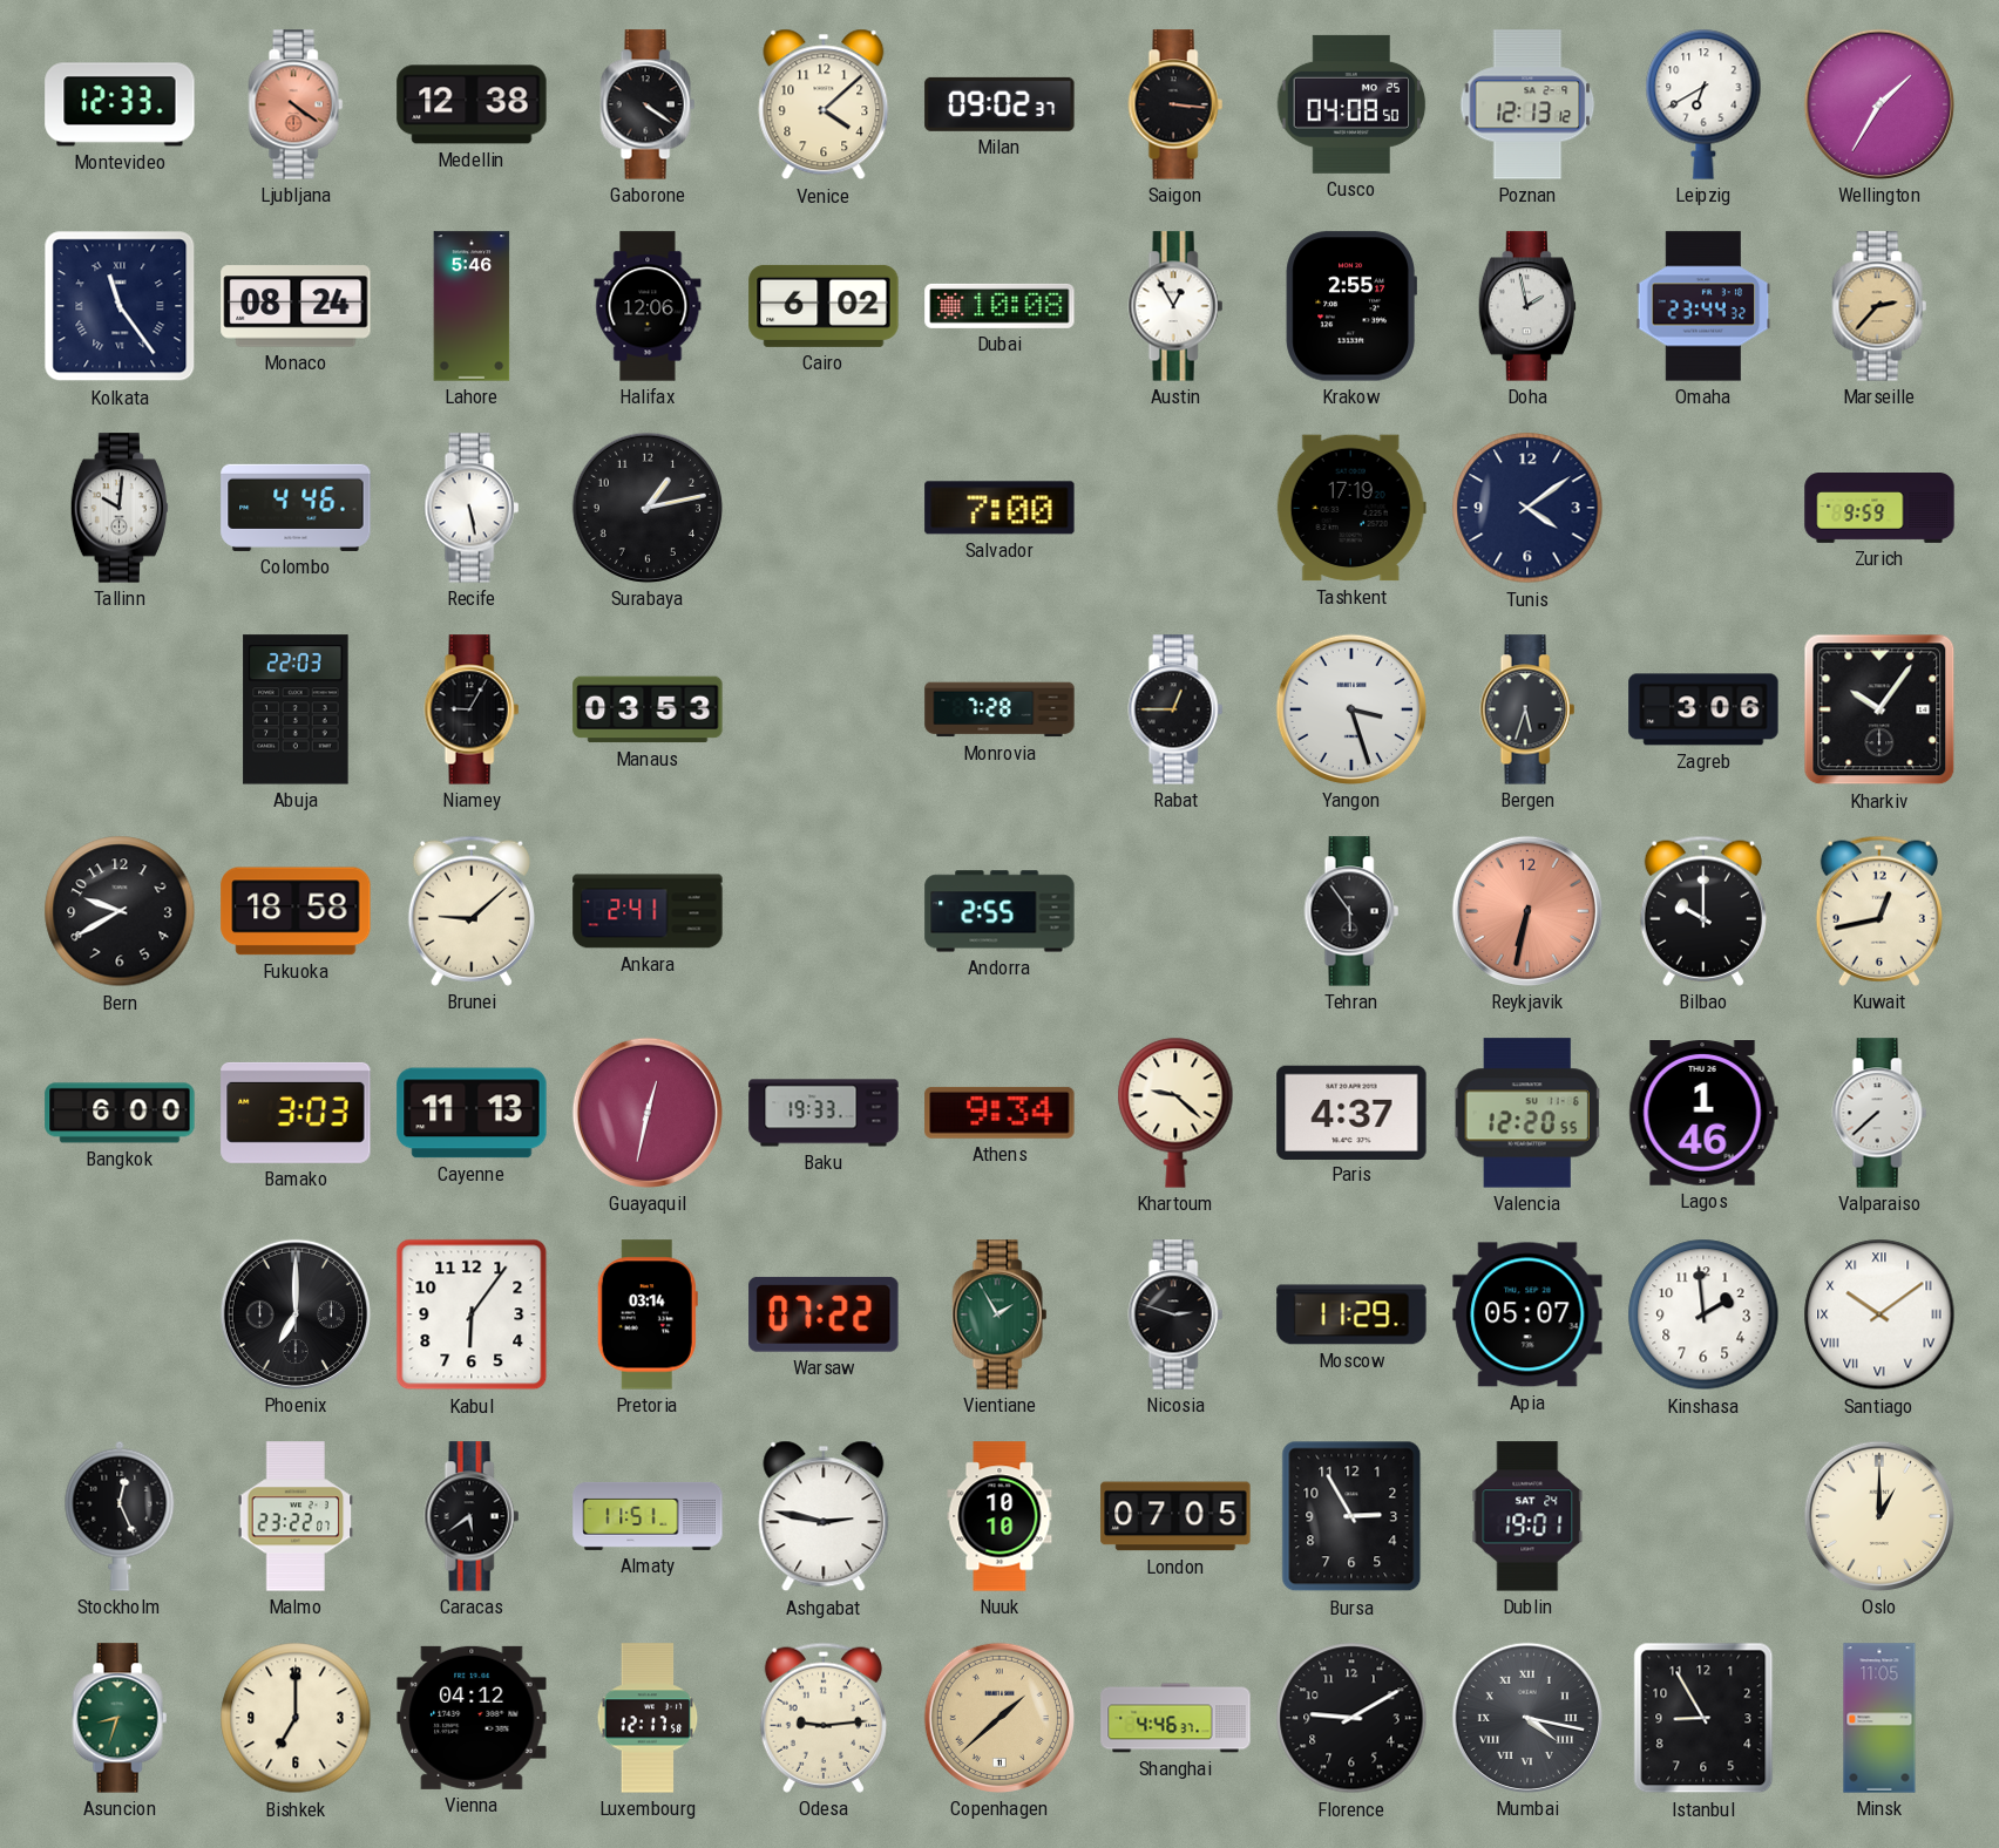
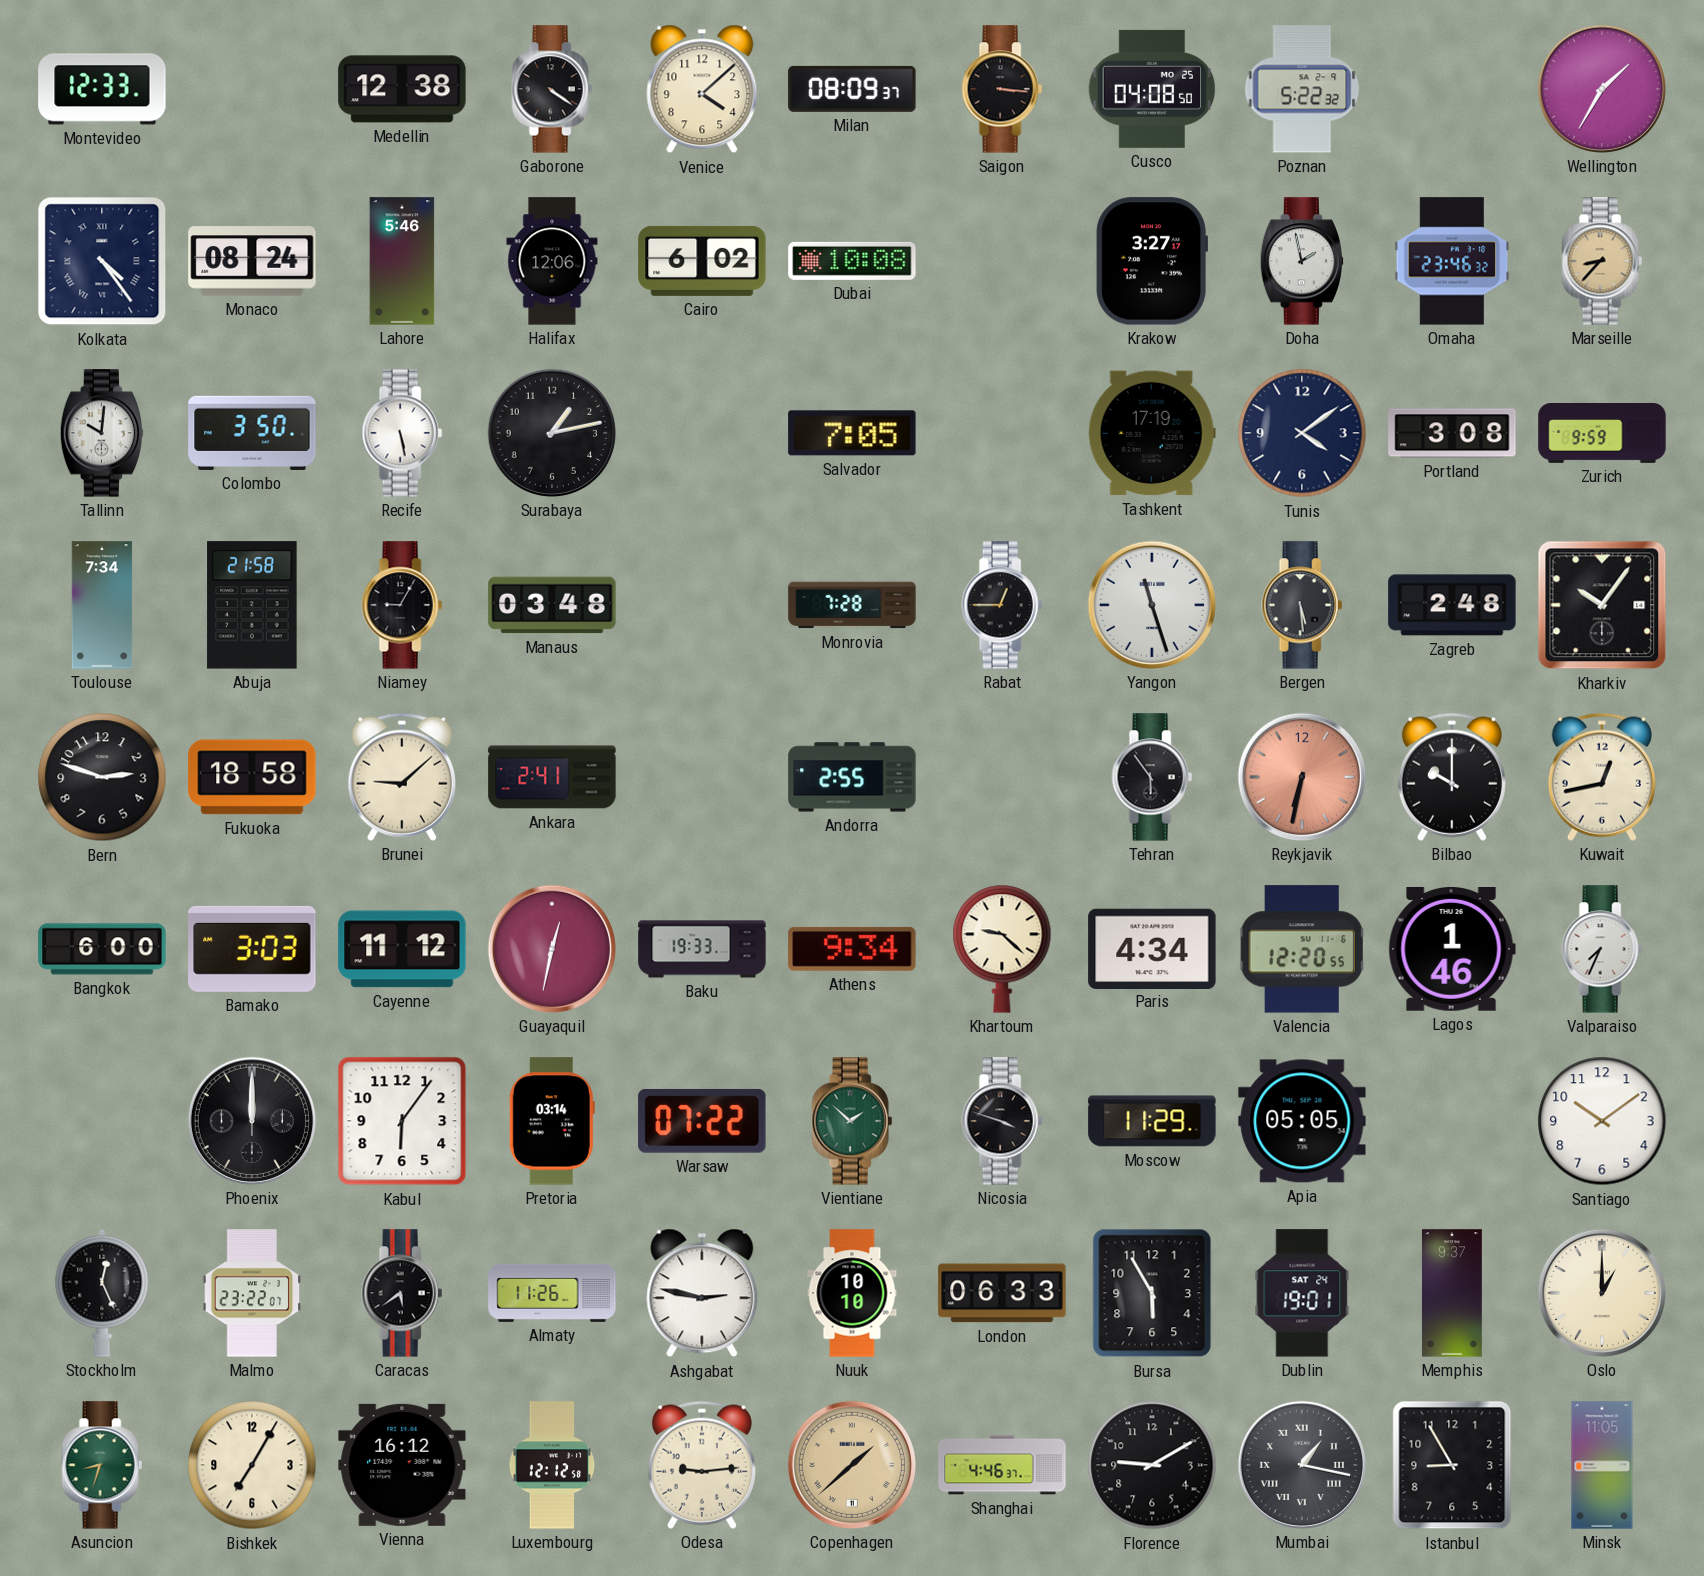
Ljubljana: 4:21 -> none (296, 104)
Milan: 09:02 -> 08:09 (852, 89)
Poznan: 12:13 -> 5:22 (1302, 89)
Leipzig: 6:40 -> none (1703, 104)
Kolkata: 11:24 -> 4:24 (102, 261)
Austin: 12:55 -> none (1175, 306)
Krakow: 2:55 -> 3:27 (1151, 261)
Omaha: 23:44 -> 23:46 (1452, 261)
Marseille: 2:37 -> 8:37 (1602, 261)
Colombo: 4:46 -> 3:50 (252, 433)
Salvador: 7:00 -> 7:05 (852, 433)
Portland: none -> 3:08 (1452, 433)
Toulouse: none -> 7:34 (102, 605)
Abuja: 22:03 -> 21:58 (252, 605)
Manaus: 03:53 -> 03:48 (552, 605)
Yangon: 3:27 -> 11:27 (1152, 605)
Bergen: 5:33 -> 5:29 (1302, 605)
Zagreb: 3:06 -> 2:48 (1452, 605)
Bern: 9:40 -> 2:48 (102, 777)
Cayenne: 11:13 -> 11:12 (402, 949)
Paris: 4:37 -> 4:34 (1152, 948)
Valparaiso: 7:38 -> 7:34 (1602, 949)
Phoenix: 7:00 -> 12:00 (252, 1121)
Vientiane: 1:55 -> 1:52 (852, 1121)
Nicosia: 2:48 -> 3:48 (1002, 1121)
Apia: 05:07 -> 05:05 (1302, 1121)
Kinshasa: 1:59 -> none (1703, 1314)
Santiago numerals: Roman -> Arabic (1602, 1121)
Almaty: 11:51 -> 11:26 (552, 1293)
London: 07:05 -> 06:33 (1002, 1293)
Bursa: 2:55 -> 5:55 (1152, 1293)
Memphis: none -> 9:37 (1452, 1293)
Bishkek: 7:00 -> 7:05 (252, 1465)
Vienna: 04:12 -> 16:12 (402, 1465)
Luxembourg: 12:17 -> 12:12 (552, 1465)
Mumbai: 4:17 -> 1:17 (1302, 1465)
